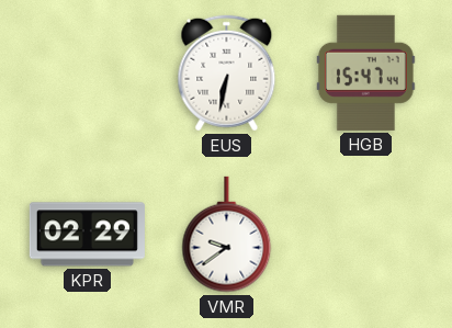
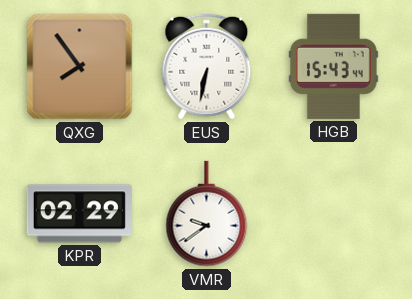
QXG: none -> 7:54 (80, 67)
HGB: 15:47 -> 15:43 (333, 66)
